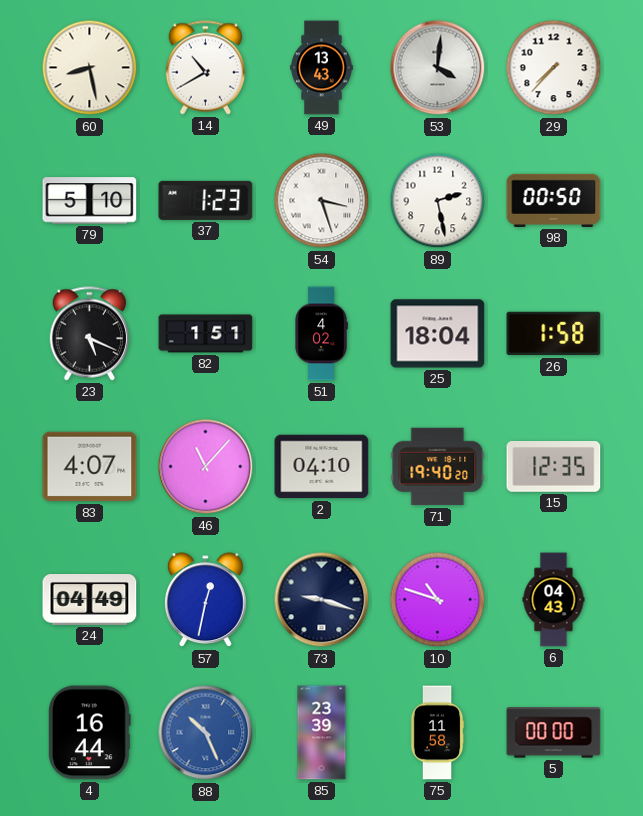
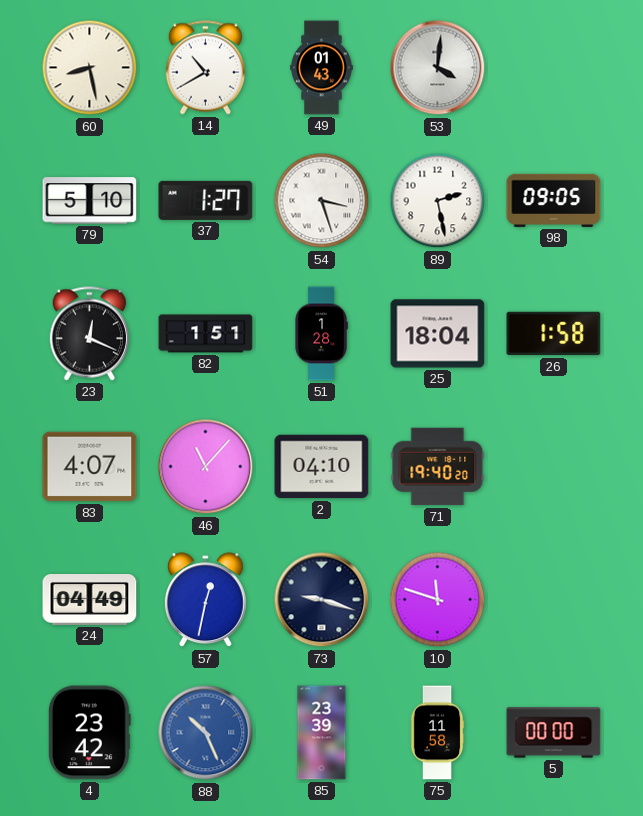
49: 13:43 -> 01:43 (322, 68)
29: 7:37 -> none (554, 68)
37: 1:23 -> 1:27 (206, 200)
98: 00:50 -> 09:05 (554, 200)
23: 5:19 -> 12:19 (89, 334)
51: 4:02 -> 1:28 (321, 334)
15: 12:35 -> none (554, 467)
10: 10:48 -> 11:48 (438, 600)
6: 04:43 -> none (554, 600)
4: 16:44 -> 23:42 (90, 733)
